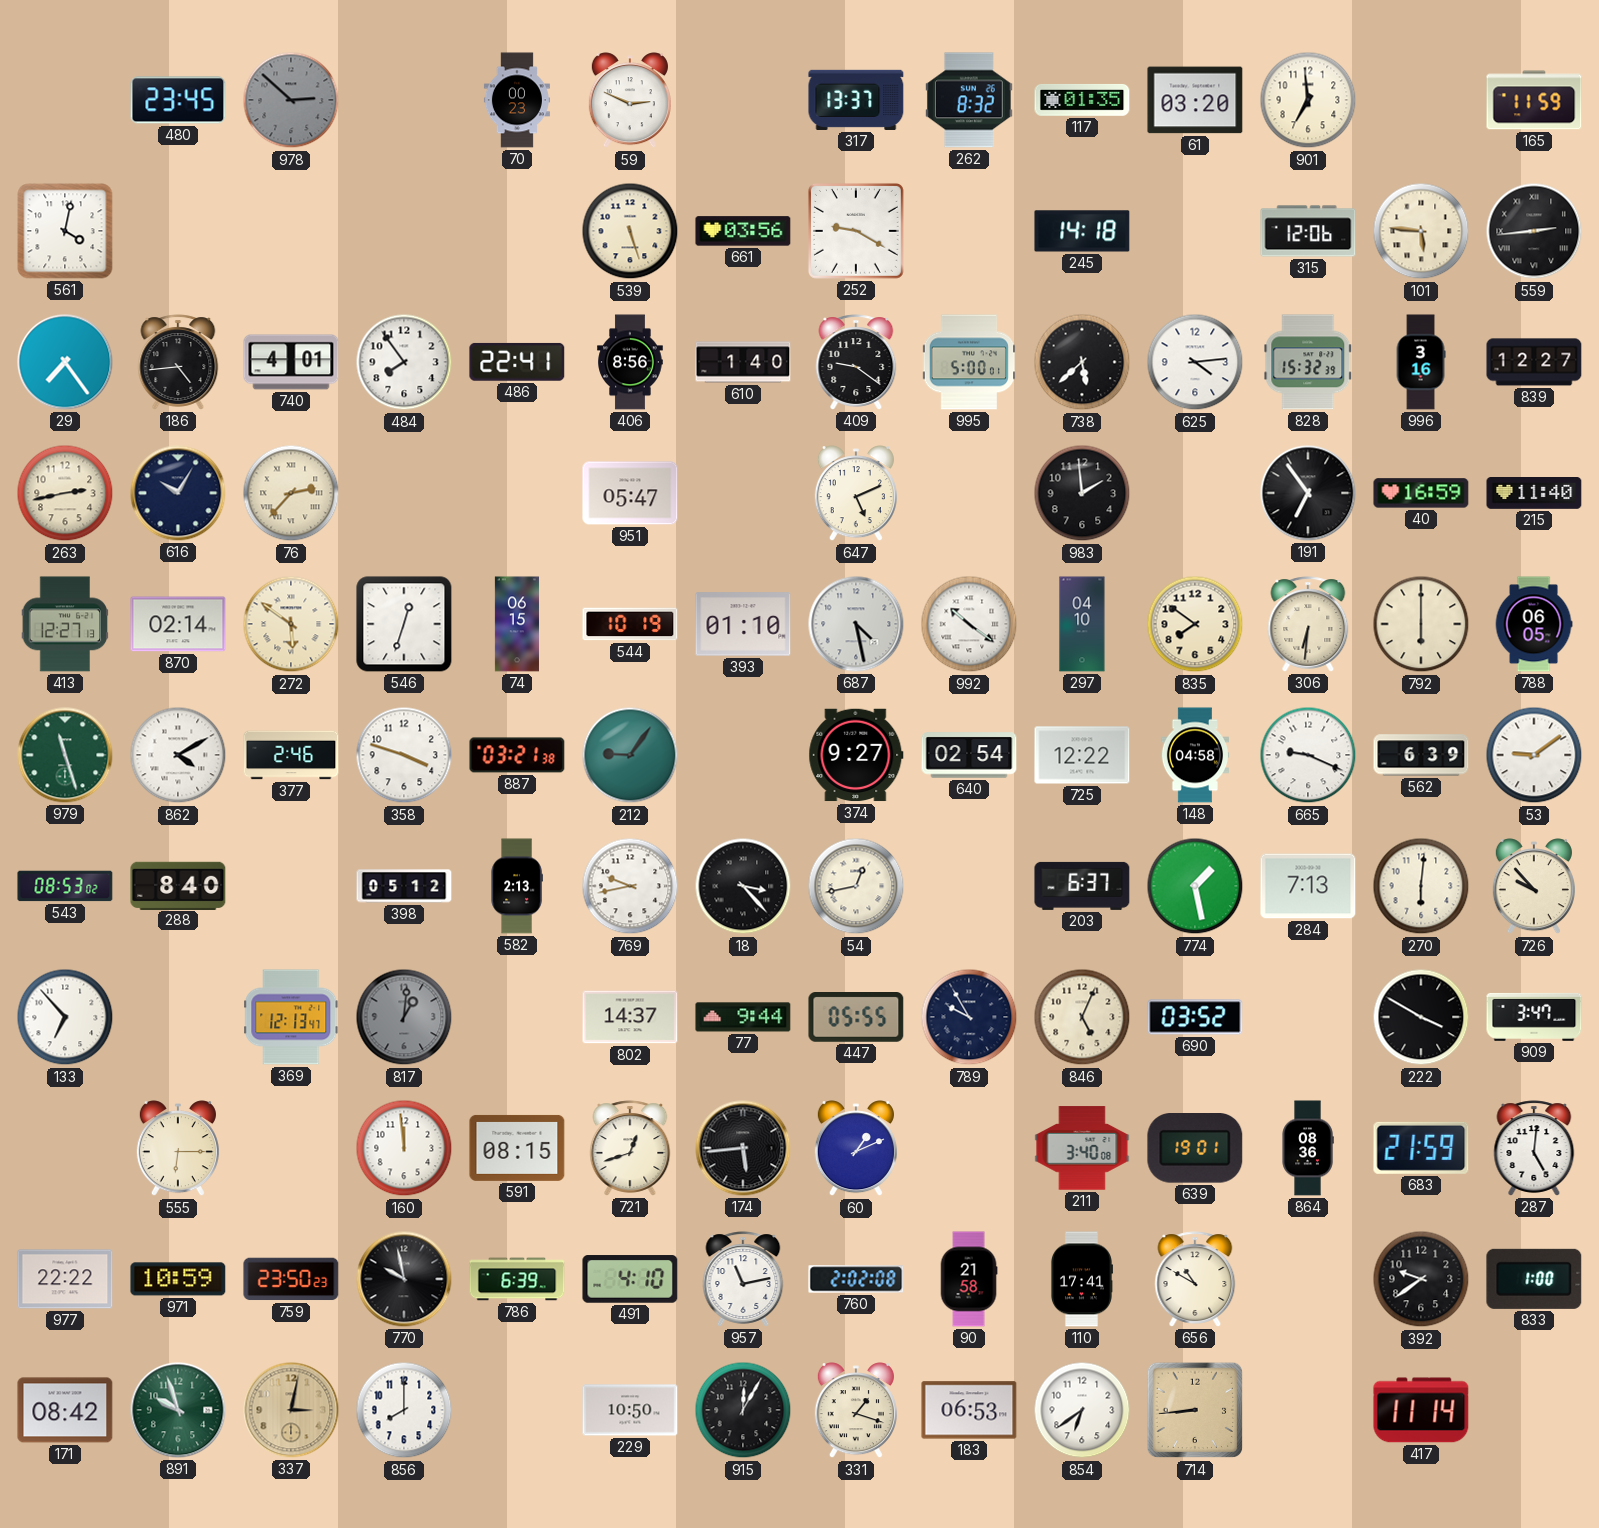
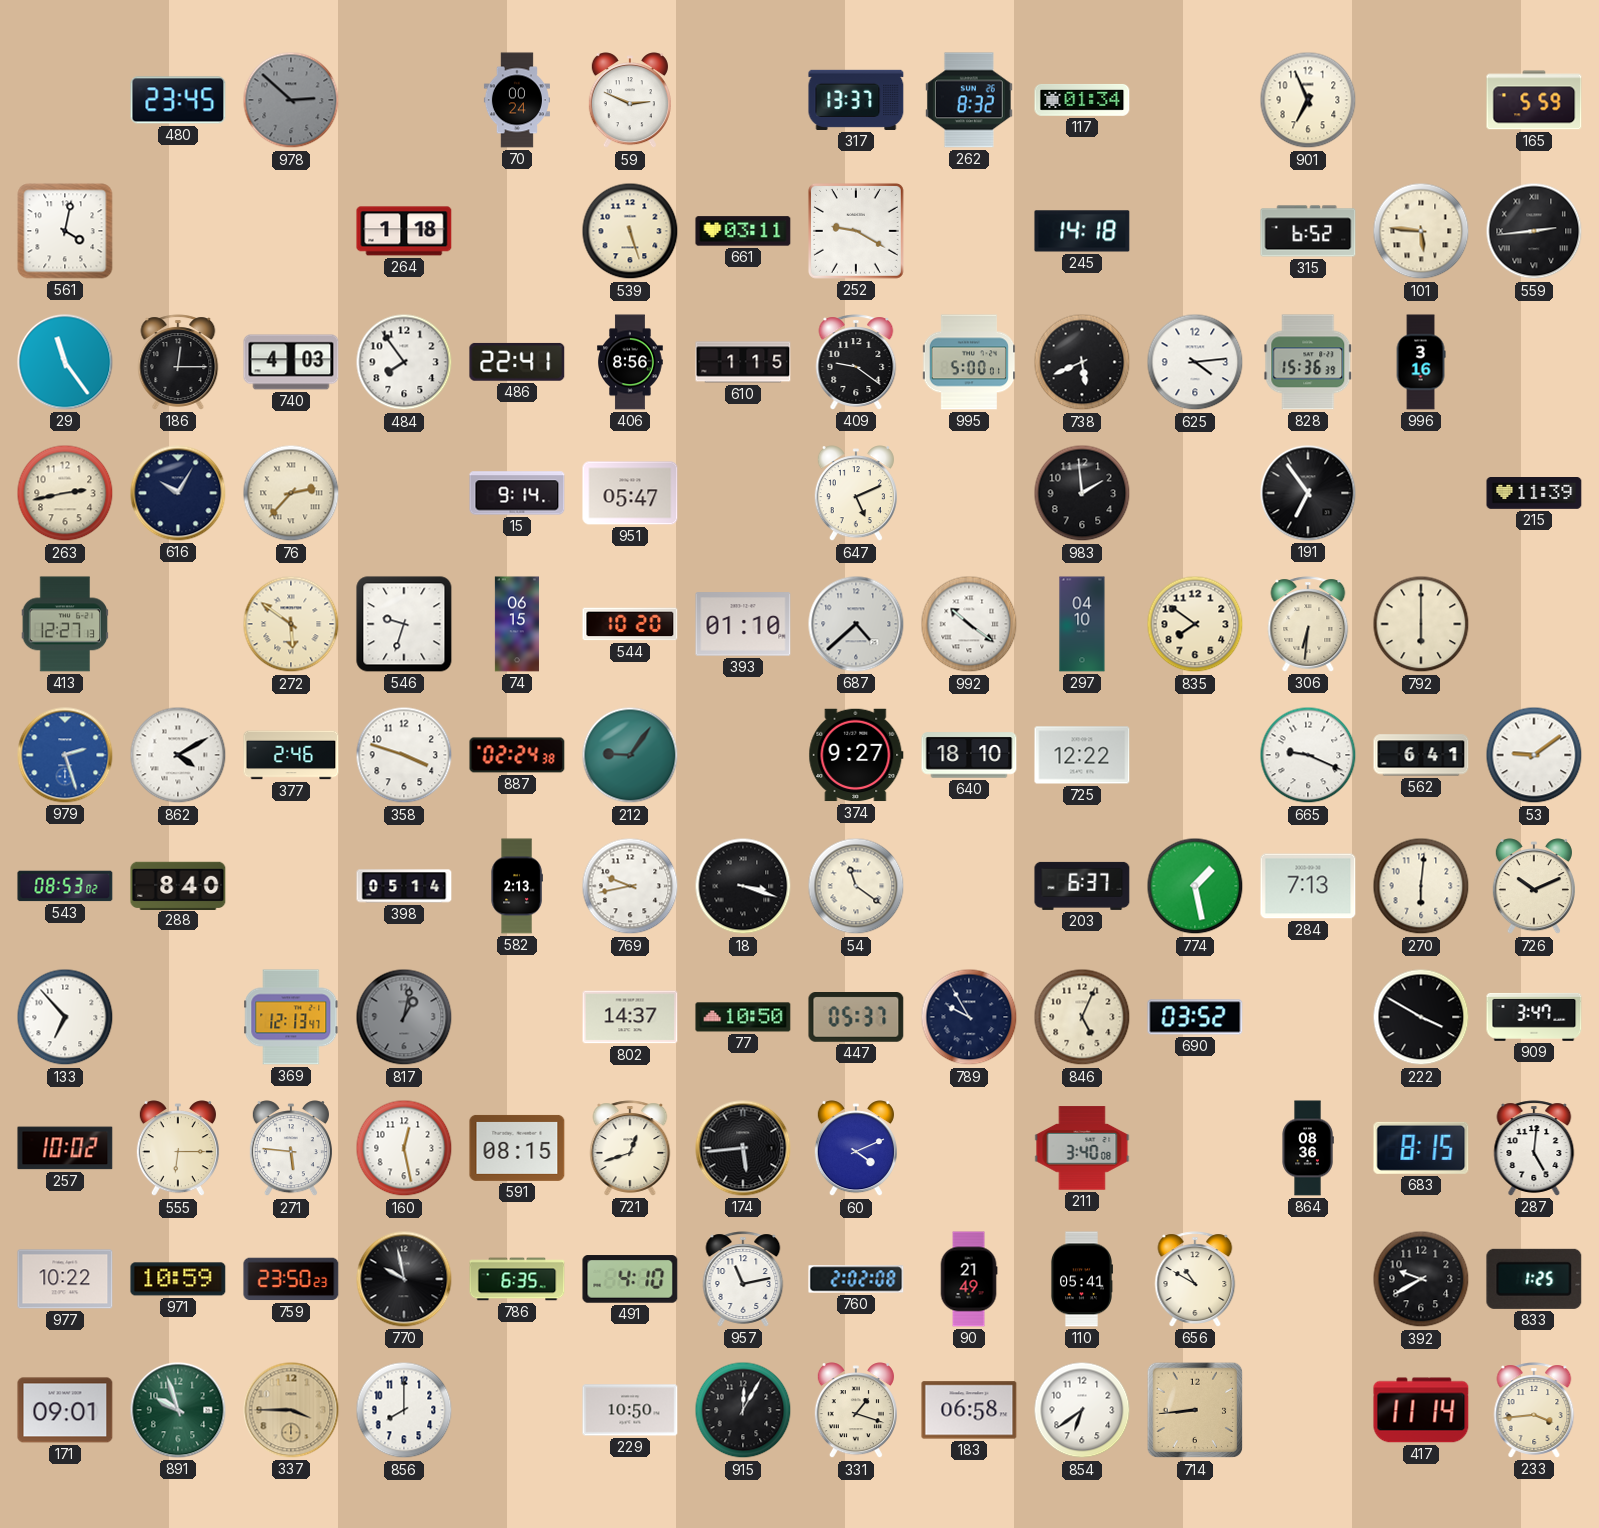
70: 00:23 -> 00:24 (517, 100)
117: 01:35 -> 01:34 (1082, 100)
61: 03:20 -> none (1195, 100)
901: 6:59 -> 6:56 (1308, 100)
165: 11:59 -> 5:59 (1534, 100)
264: none -> 1:18 (404, 231)
661: 03:56 -> 03:11 (743, 231)
315: 12:06 -> 6:52 (1308, 231)
29: 7:24 -> 11:24 (65, 362)
186: 4:44 -> 12:15 (178, 362)
740: 4:01 -> 4:03 (291, 362)
610: 1:40 -> 1:15 (743, 362)
738: 5:38 -> 5:41 (1082, 362)
828: 15:32 -> 15:36 (1308, 362)
839: 12:27 -> none (1534, 362)
15: none -> 9:14 (517, 493)
40: 16:59 -> none (1421, 493)
215: 11:40 -> 11:39 (1534, 494)
870: 02:14 -> none (178, 624)
546: 12:33 -> 9:33 (404, 624)
544: 10:19 -> 10:20 (630, 624)
687: 4:28 -> 4:38 (856, 624)
788: 06:05 -> none (1534, 624)
979: 11:27 -> 2:27 (65, 755)
979 dial: green -> blue (65, 755)
887: 03:21 -> 02:24 (517, 755)
640: 02:54 -> 18:10 (969, 755)
148: 04:58 -> none (1194, 755)
562: 6:39 -> 6:41 (1421, 755)
398: 05:12 -> 05:14 (404, 886)
18: 3:23 -> 3:18 (743, 886)
54: 12:43 -> 11:21 (856, 886)
726: 9:53 -> 10:11 (1534, 887)
817: 1:01 -> 1:02 (404, 1017)
77: 9:44 -> 10:50 (743, 1017)
447: 05:55 -> 05:37 (856, 1017)
257: none -> 10:02 (65, 1148)
271: none -> 5:46 (291, 1149)
160: 11:59 -> 12:28 (404, 1148)
60: 1:11 -> 4:11 (856, 1149)
639: 19:01 -> none (1195, 1148)
683: 21:59 -> 8:15 (1421, 1148)
977: 22:22 -> 10:22 (65, 1279)
786: 6:39 -> 6:35 (517, 1279)
90: 21:58 -> 21:49 (969, 1279)
110: 17:41 -> 05:41 (1081, 1279)
392: 9:39 -> 9:40 (1421, 1279)
833: 1:00 -> 1:25 (1534, 1279)
171: 08:42 -> 09:01 (65, 1410)
337: 3:02 -> 3:45 (291, 1410)
183: 06:53 -> 06:58 (969, 1410)
233: none -> 3:44 (1534, 1410)
